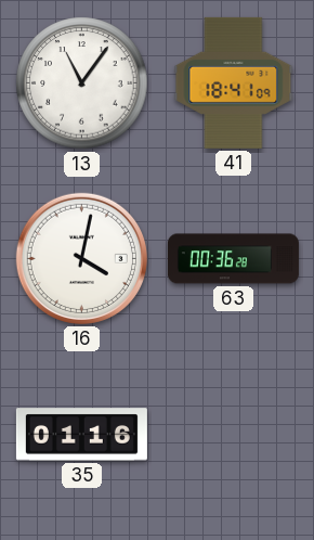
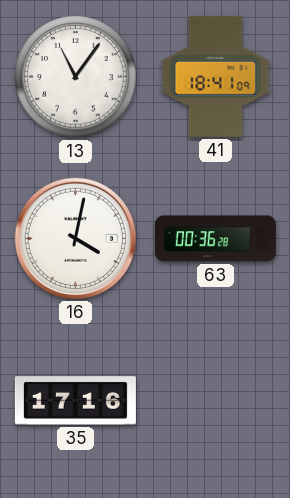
35: 01:16 -> 17:16 (75, 401)
